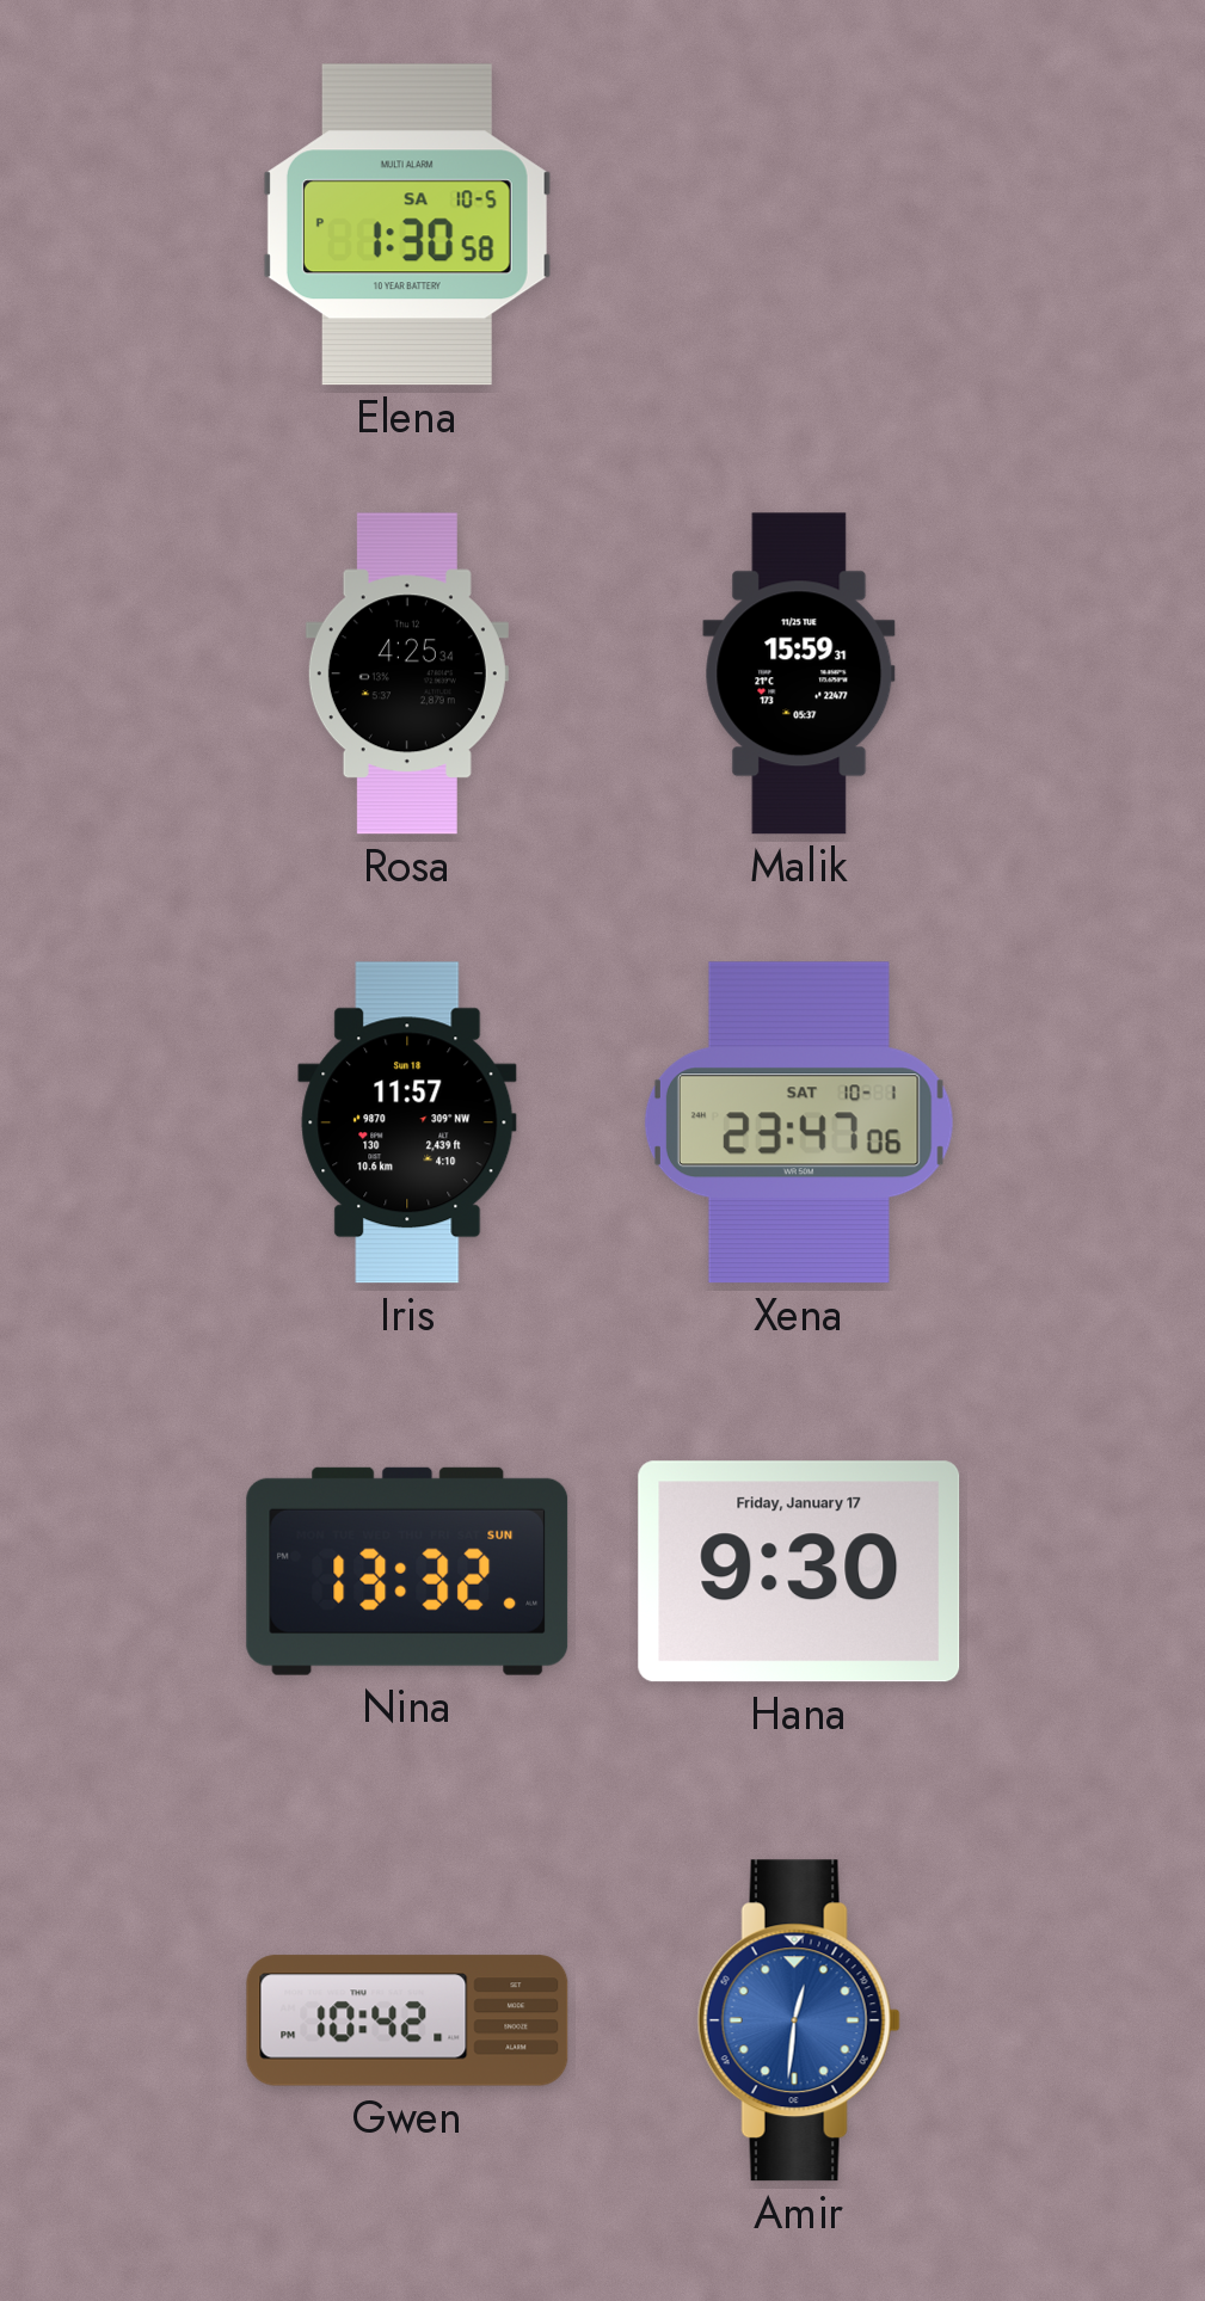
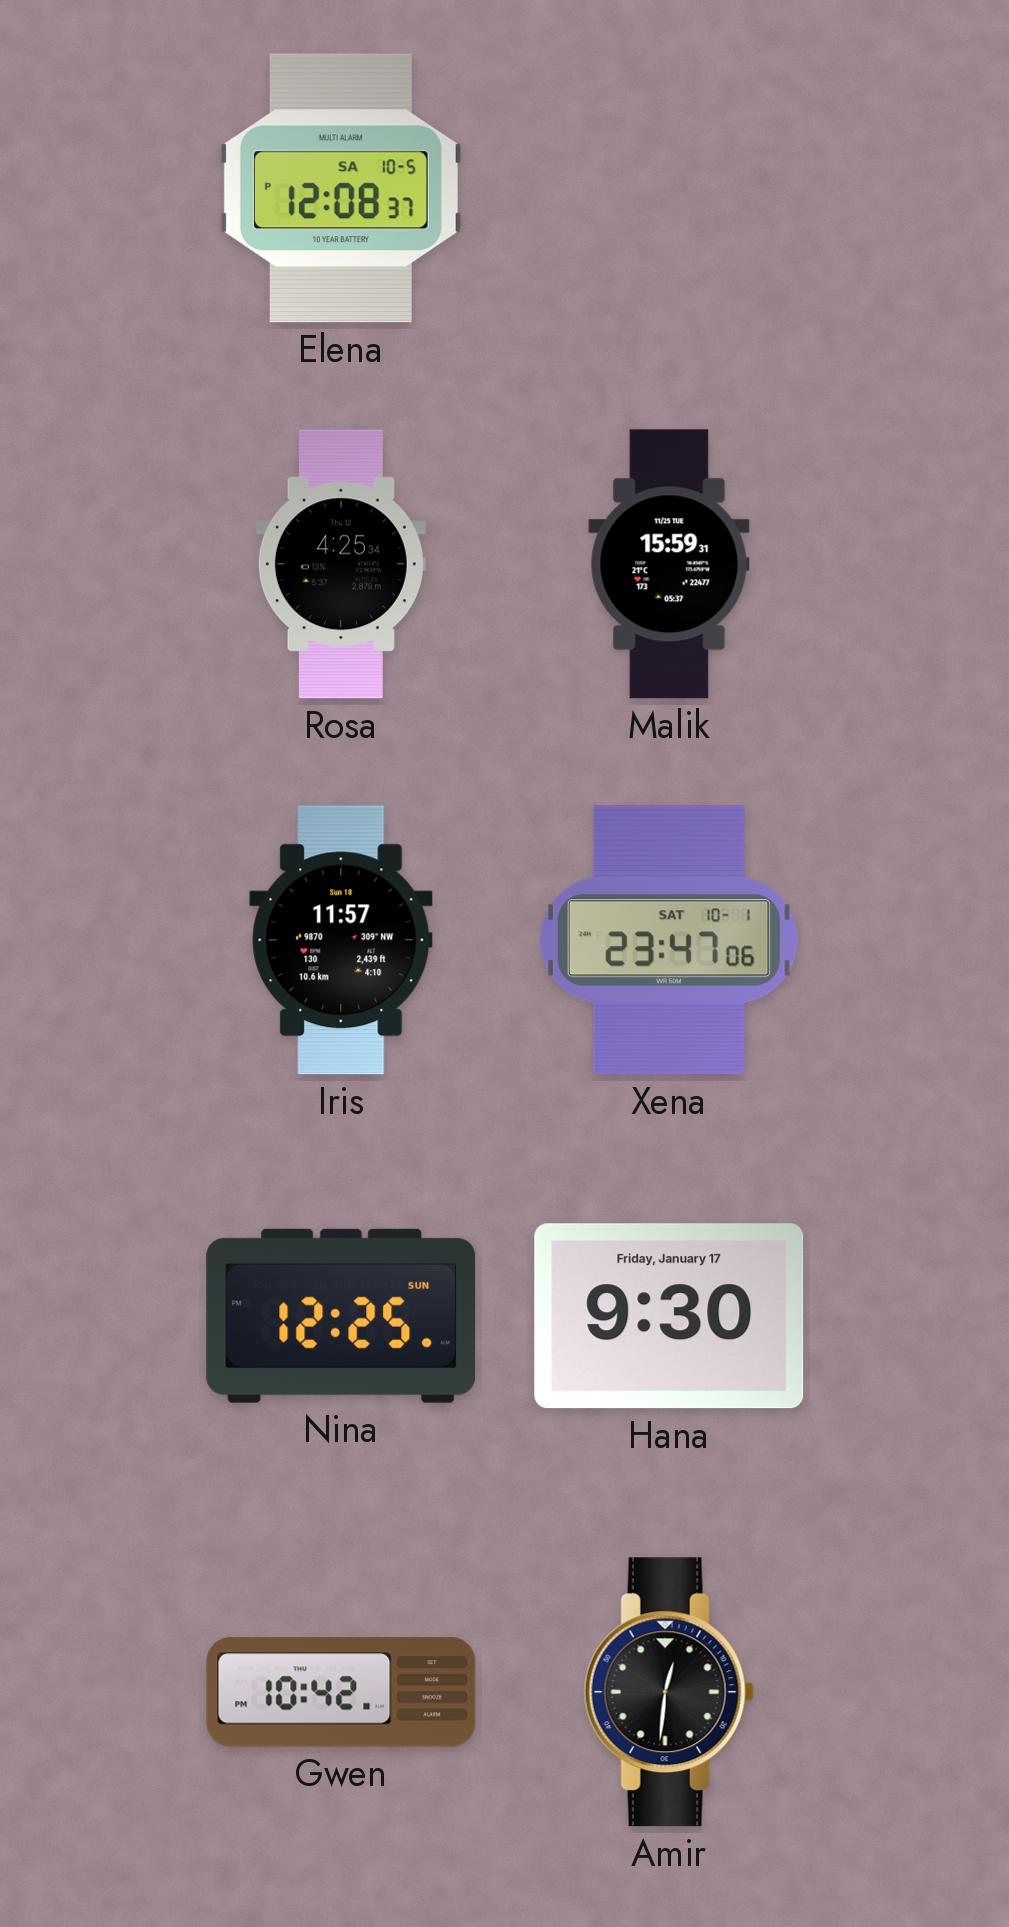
Elena: 1:30 -> 12:08 (341, 188)
Nina: 13:32 -> 12:25 (341, 1316)
Amir dial: blue -> black (669, 1692)
